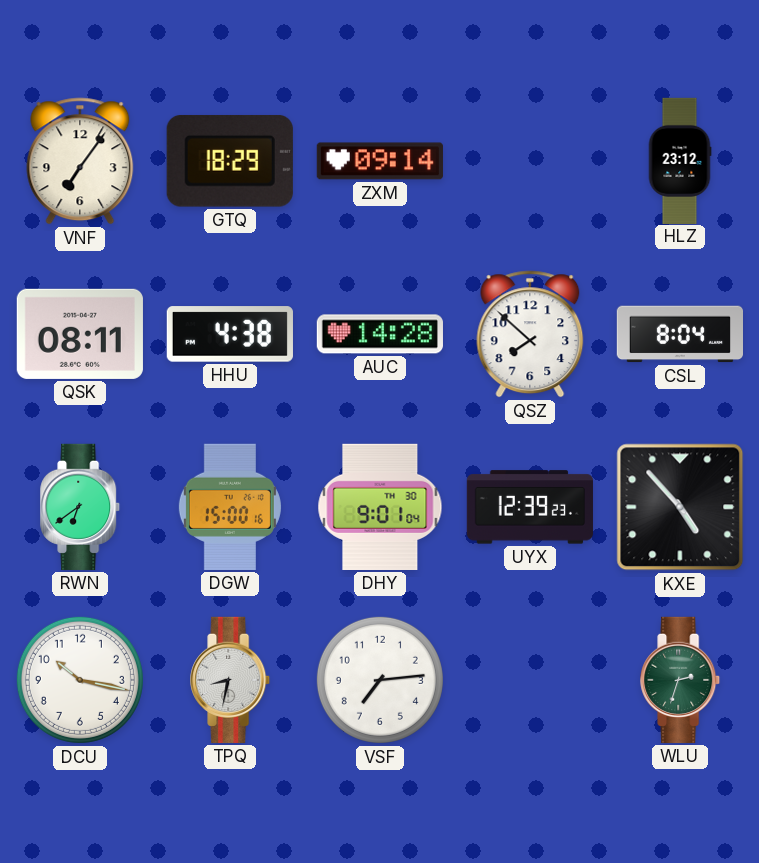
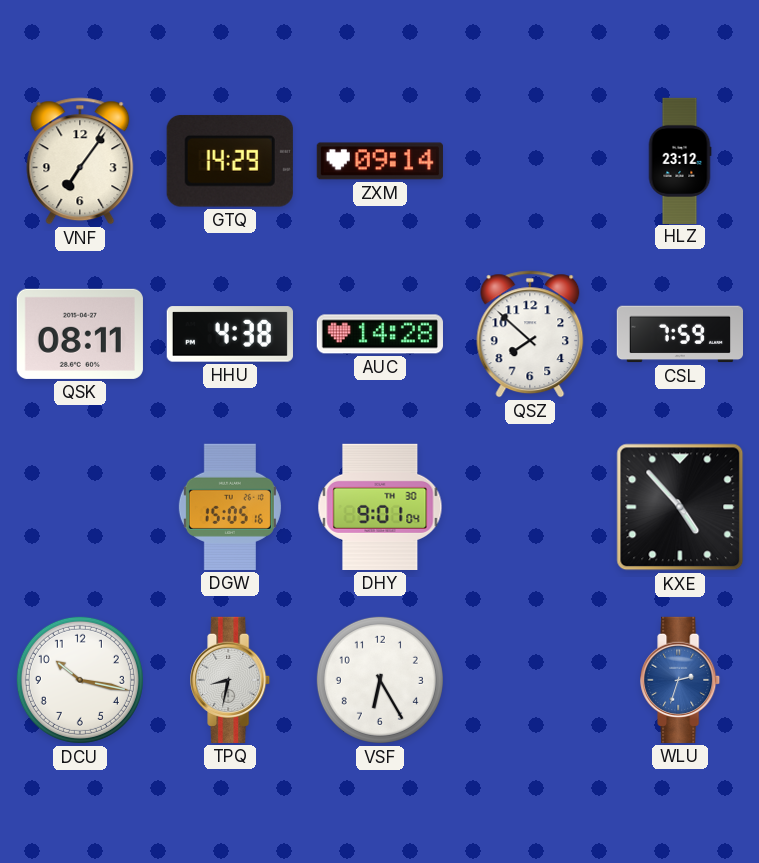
GTQ: 18:29 -> 14:29 (230, 161)
CSL: 8:04 -> 7:59 (679, 334)
RWN: 6:39 -> none (81, 507)
DGW: 15:00 -> 15:05 (230, 507)
UYX: 12:39 -> none (530, 507)
VSF: 7:14 -> 6:25 (380, 680)
WLU dial: green -> blue (681, 680)
